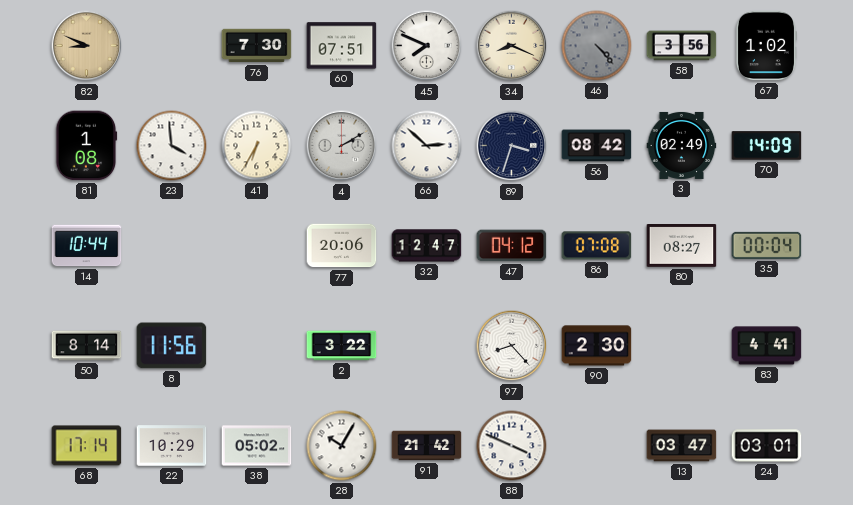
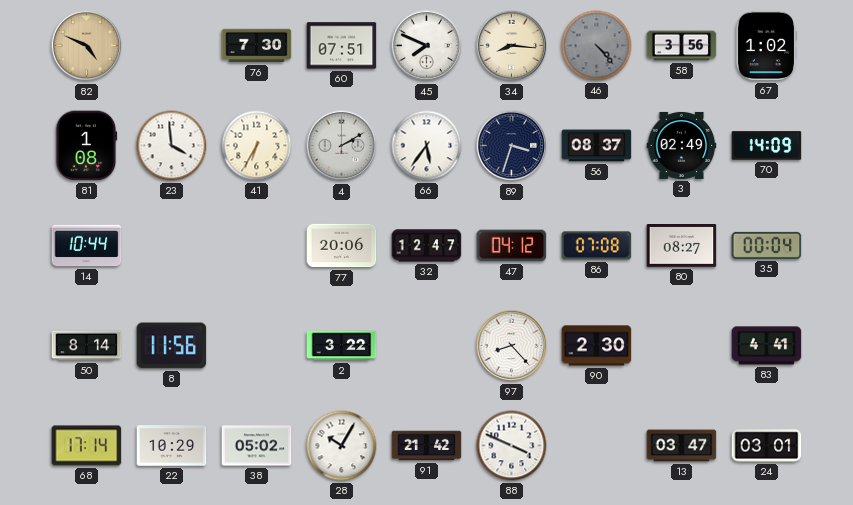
82: 8:49 -> 4:49 (87, 46)
34: 8:19 -> 8:16 (512, 46)
66: 2:52 -> 5:36 (427, 146)
56: 08:42 -> 08:37 (597, 146)
